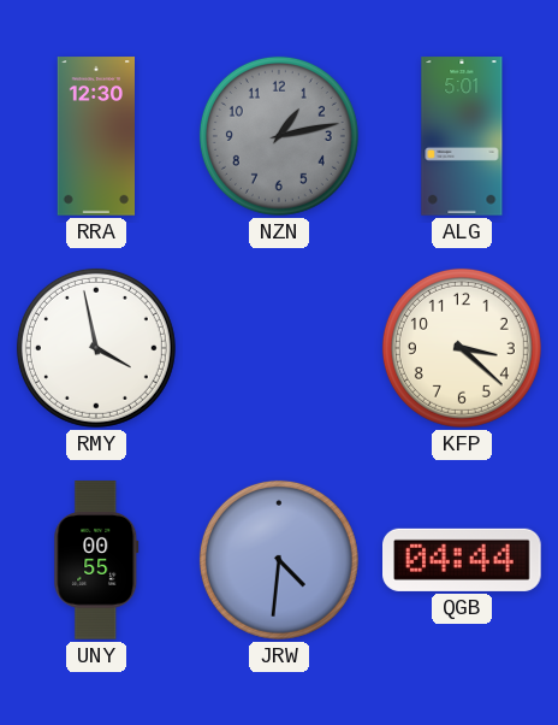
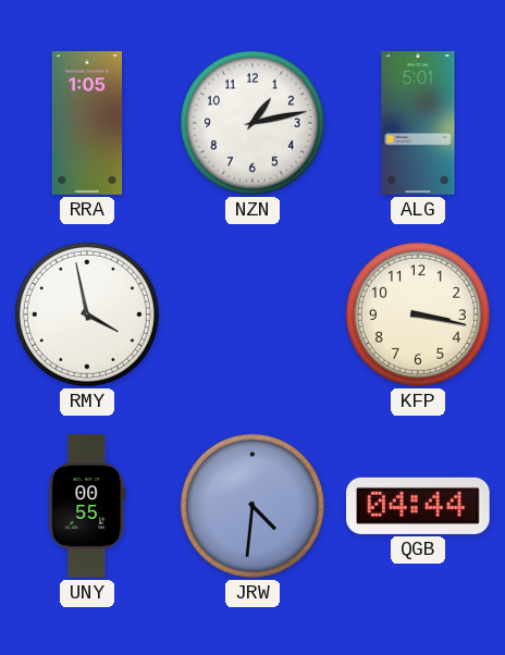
RRA: 12:30 -> 1:05 (87, 123)
NZN dial: grey -> white (253, 123)
KFP: 3:22 -> 3:17 (418, 314)
